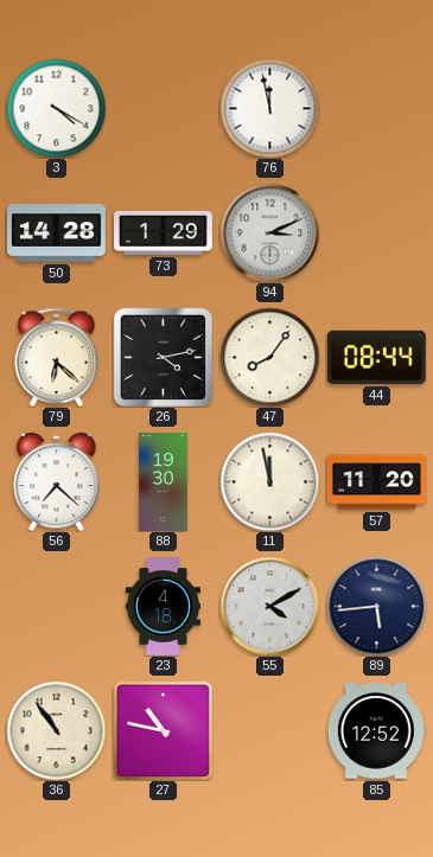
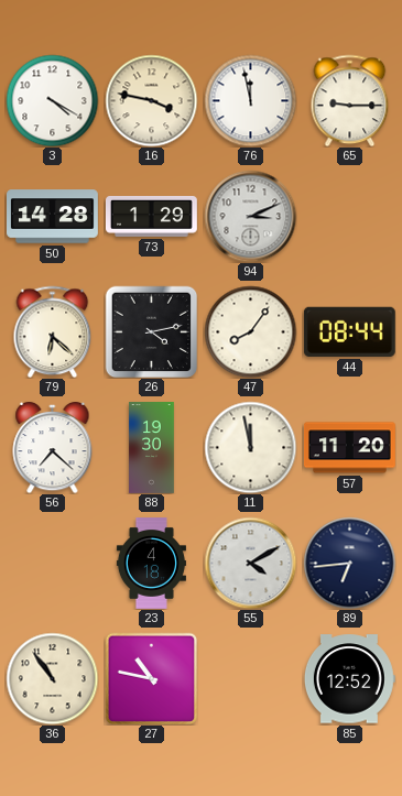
16: none -> 3:47 (151, 100)
65: none -> 9:15 (350, 100)
89: 5:44 -> 6:44 (349, 563)
